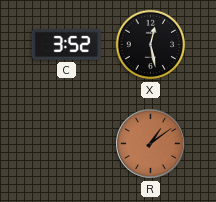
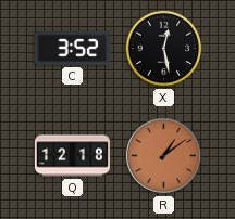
Q: none -> 12:18 (72, 156)
